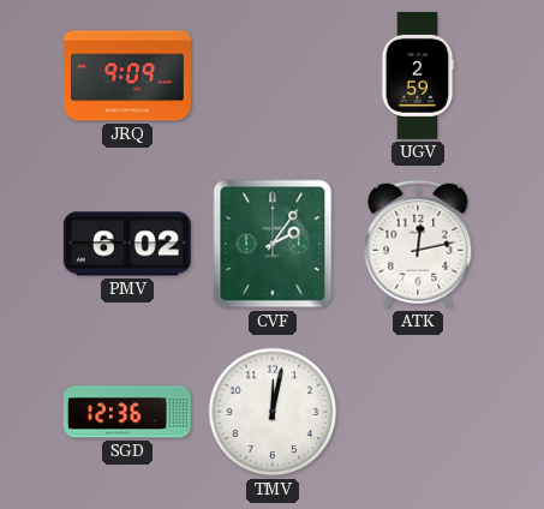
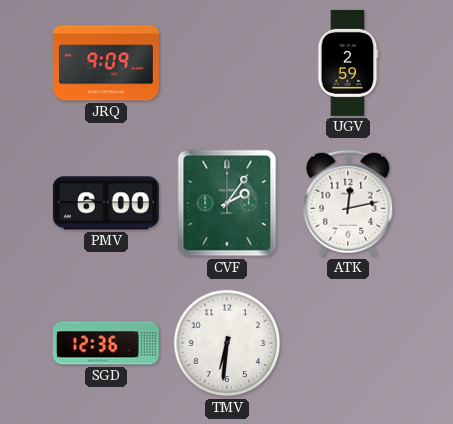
PMV: 6:02 -> 6:00 (106, 203)
TMV: 12:02 -> 6:31 (227, 343)
